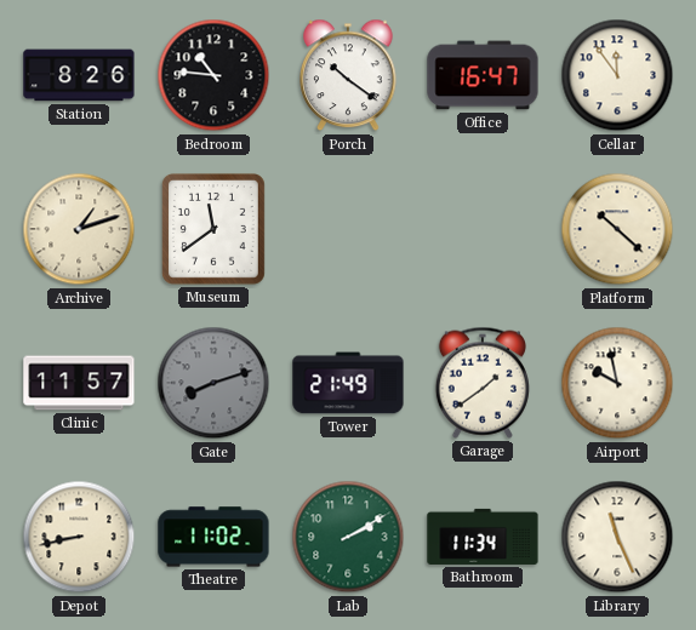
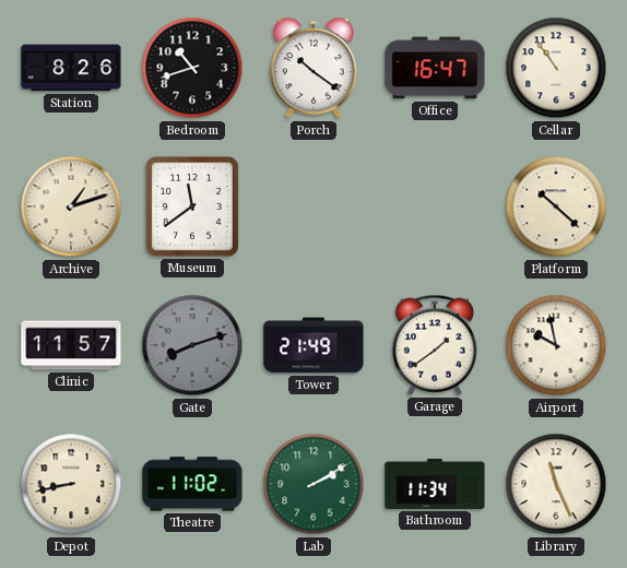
Bedroom: 10:46 -> 10:42 (192, 68)
Cellar: 11:54 -> 10:54 (556, 68)
